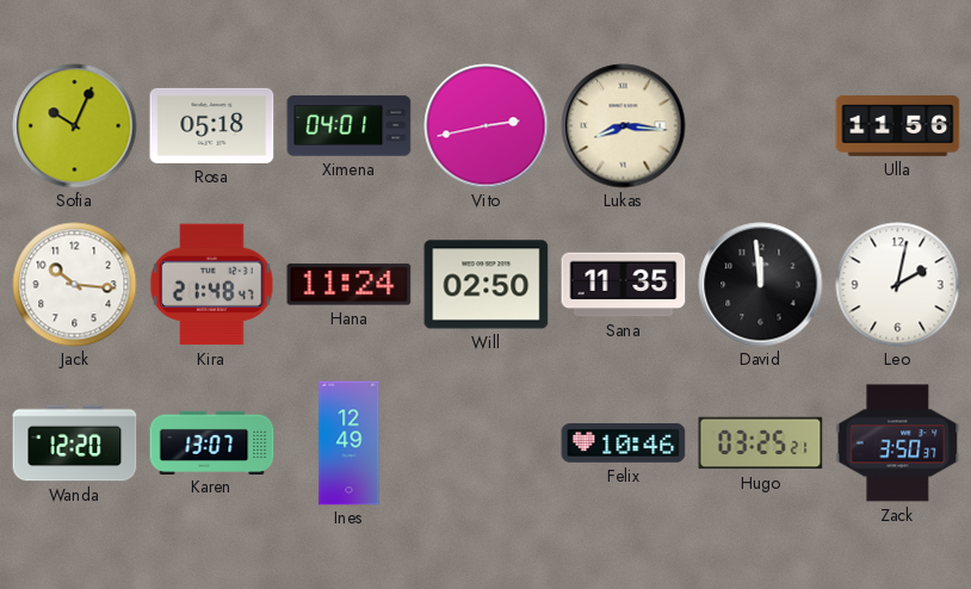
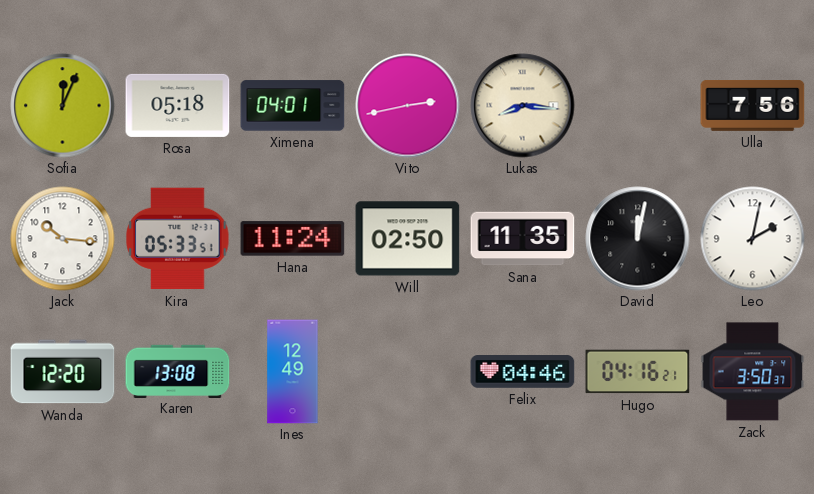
Sofia: 10:04 -> 12:04 (63, 106)
Ulla: 11:56 -> 7:56 (753, 106)
Kira: 21:48 -> 05:33 (178, 239)
David: 11:59 -> 12:02 (638, 239)
Karen: 13:07 -> 13:08 (178, 371)
Felix: 10:46 -> 04:46 (523, 372)
Hugo: 03:25 -> 04:16 (638, 372)
